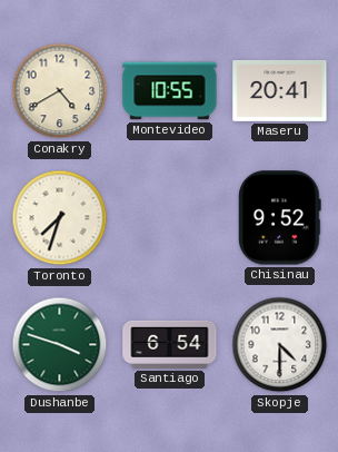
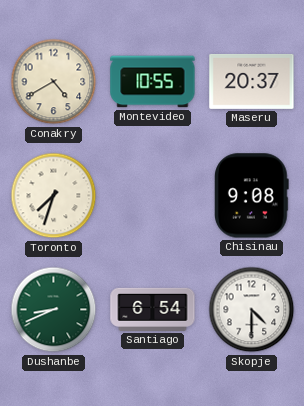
Maseru: 20:41 -> 20:37 (252, 81)
Chisinau: 9:52 -> 9:08 (252, 196)
Dushanbe: 3:48 -> 8:41 (54, 310)
